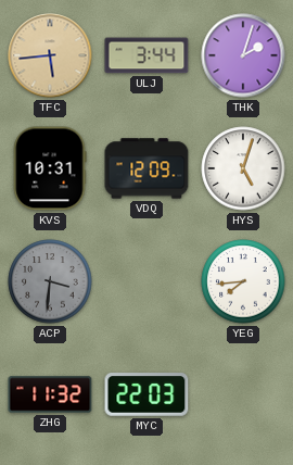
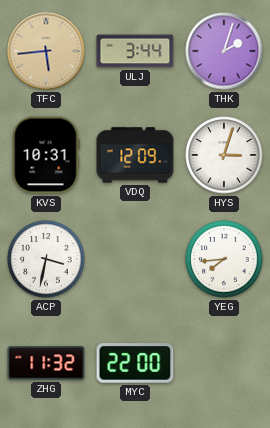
HYS: 5:03 -> 3:03 (224, 155)
ACP: 3:31 -> 3:32 (46, 259)
ACP dial: grey -> white (46, 259)
MYC: 22:03 -> 22:00 (135, 363)
